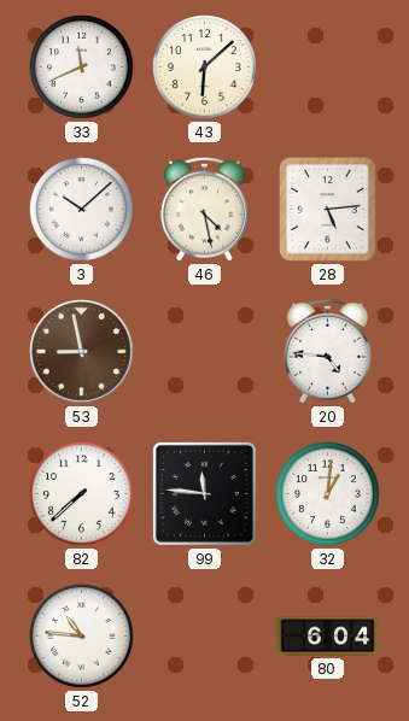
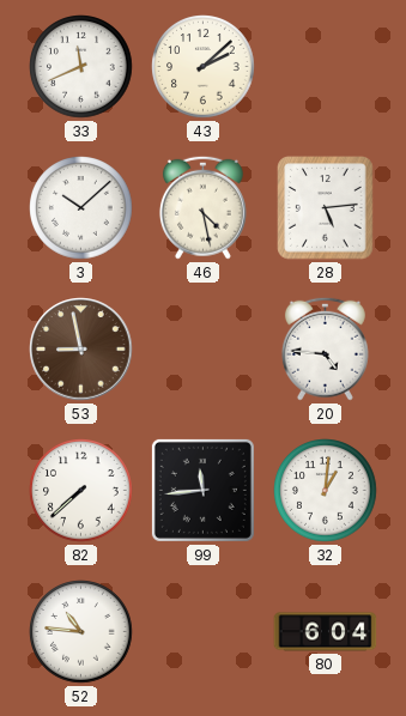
43: 6:08 -> 2:08 (204, 67)
99: 11:46 -> 11:44 (202, 490)
